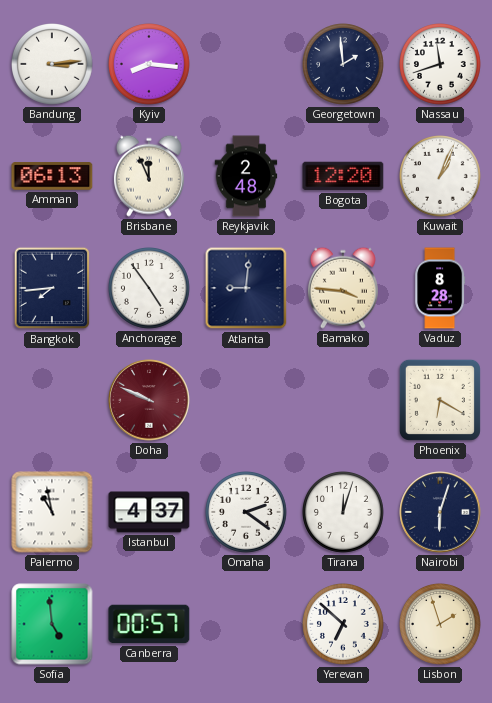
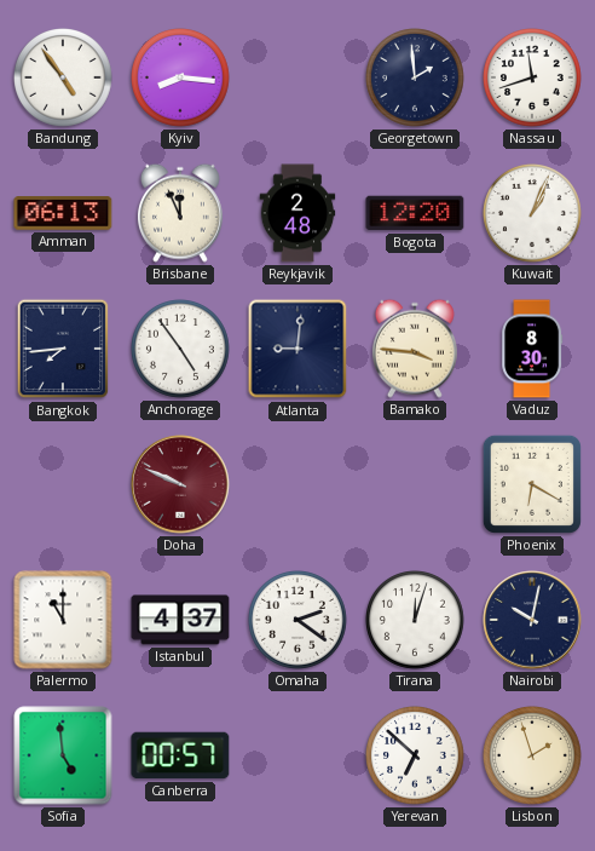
Bandung: 3:14 -> 4:54 (64, 79)
Vaduz: 8:28 -> 8:30 (532, 349)
Palermo: 10:58 -> 11:00 (63, 620)
Nairobi: 6:03 -> 10:02 (532, 620)
